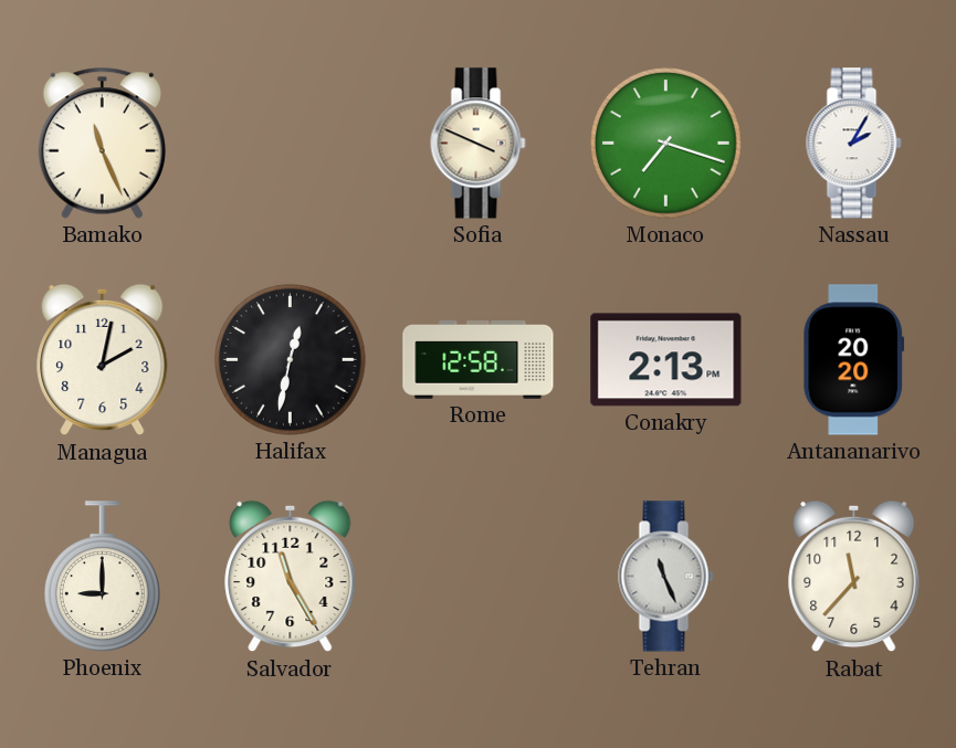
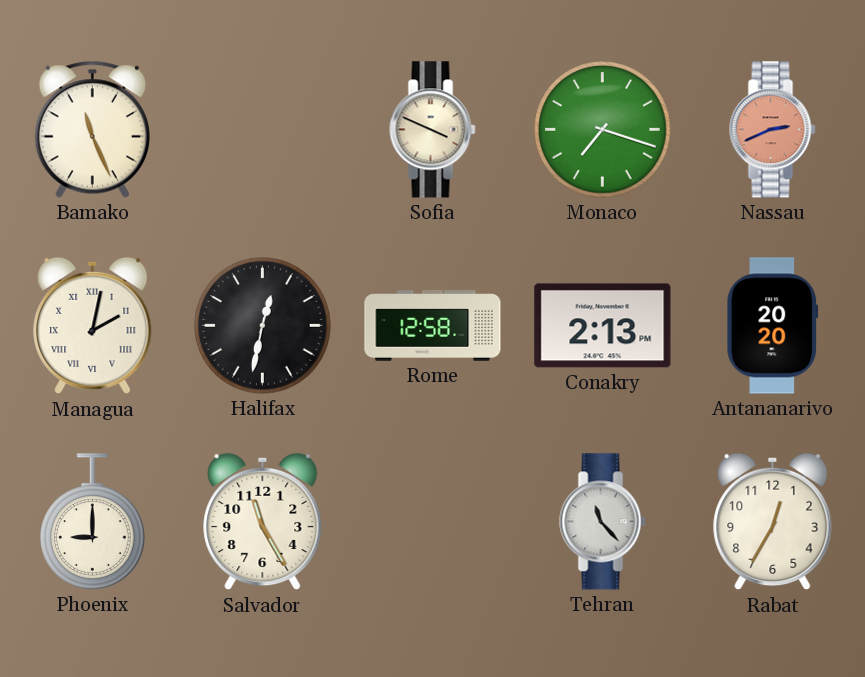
Nassau: 2:05 -> 2:41 (773, 130)
Nassau dial: white -> salmon (773, 130)
Managua numerals: Arabic -> Roman (93, 326)
Tehran: 11:26 -> 11:23 (603, 522)
Rabat: 11:37 -> 12:35 (773, 522)
